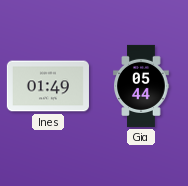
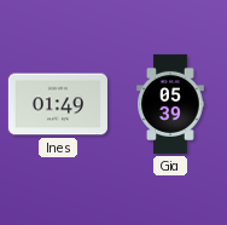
Gia: 05:44 -> 05:39 (170, 104)
